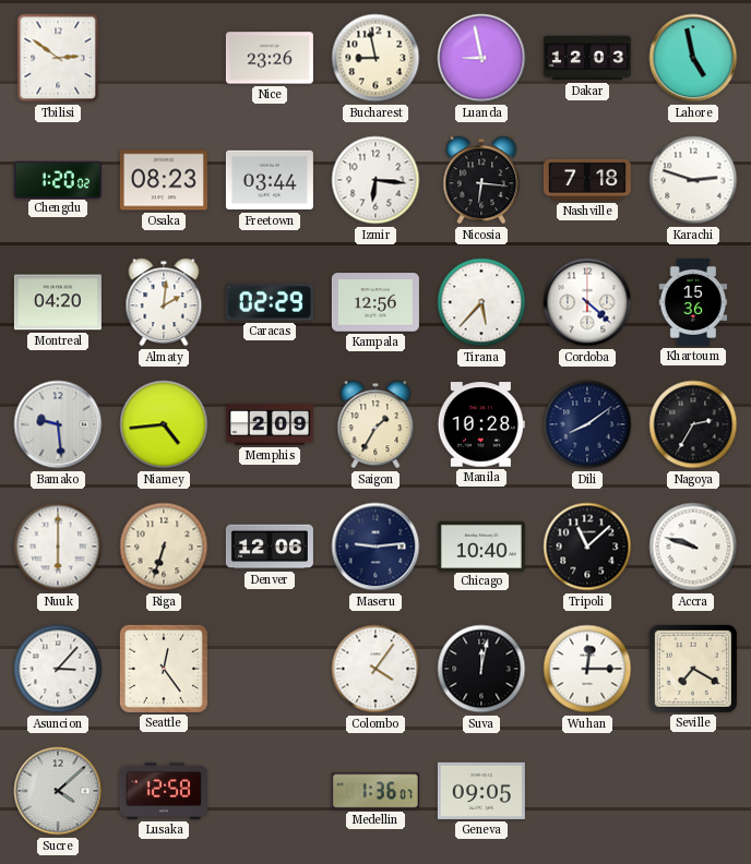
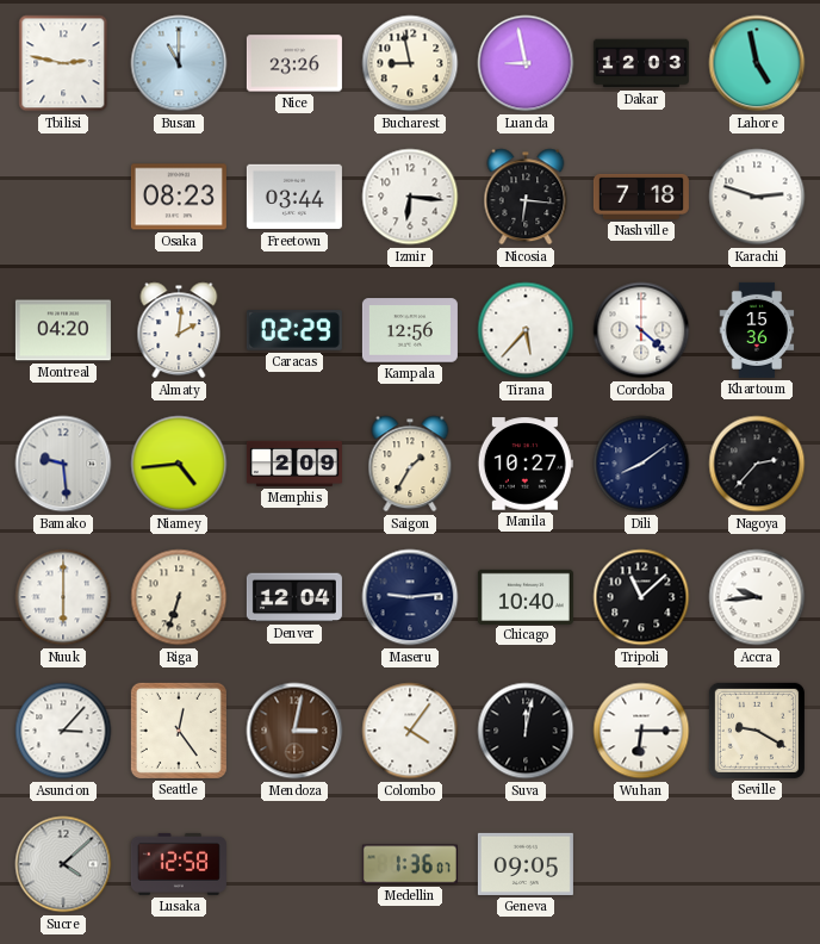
Tbilisi: 2:51 -> 2:47 (63, 63)
Busan: none -> 11:00 (179, 63)
Chengdu: 1:20 -> none (58, 179)
Manila: 10:28 -> 10:27 (526, 464)
Nagoya: 2:35 -> 2:37 (757, 464)
Denver: 12:06 -> 12:04 (294, 597)
Accra: 9:48 -> 9:44 (757, 597)
Mendoza: none -> 3:02 (294, 731)
Wuhan: 12:15 -> 6:15 (641, 731)
Seville: 7:20 -> 9:20 (757, 731)
